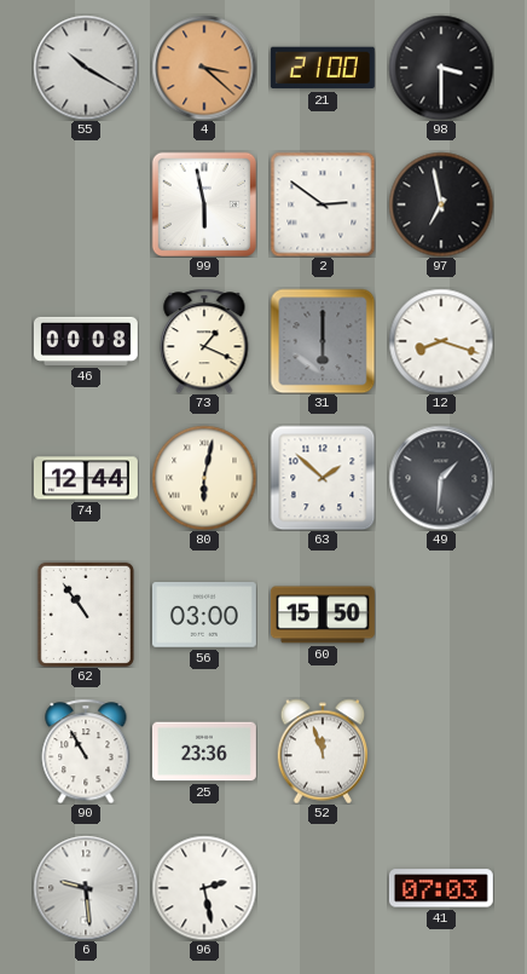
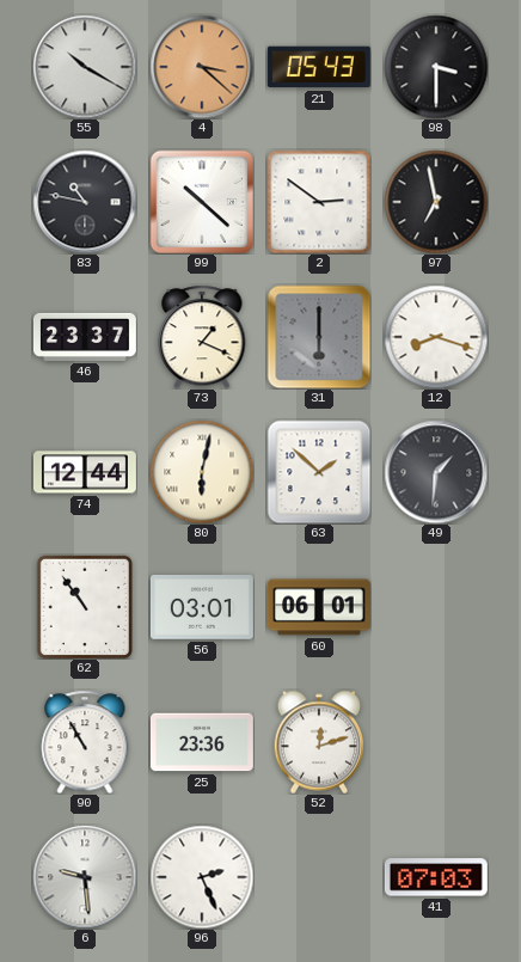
21: 21:00 -> 05:43 (319, 67)
83: none -> 10:47 (85, 202)
99: 5:58 -> 10:22 (201, 201)
46: 00:08 -> 23:37 (85, 337)
56: 03:00 -> 03:01 (202, 607)
60: 15:50 -> 06:01 (319, 607)
52: 11:57 -> 12:12 (319, 742)
96: 2:28 -> 2:26 (202, 877)
